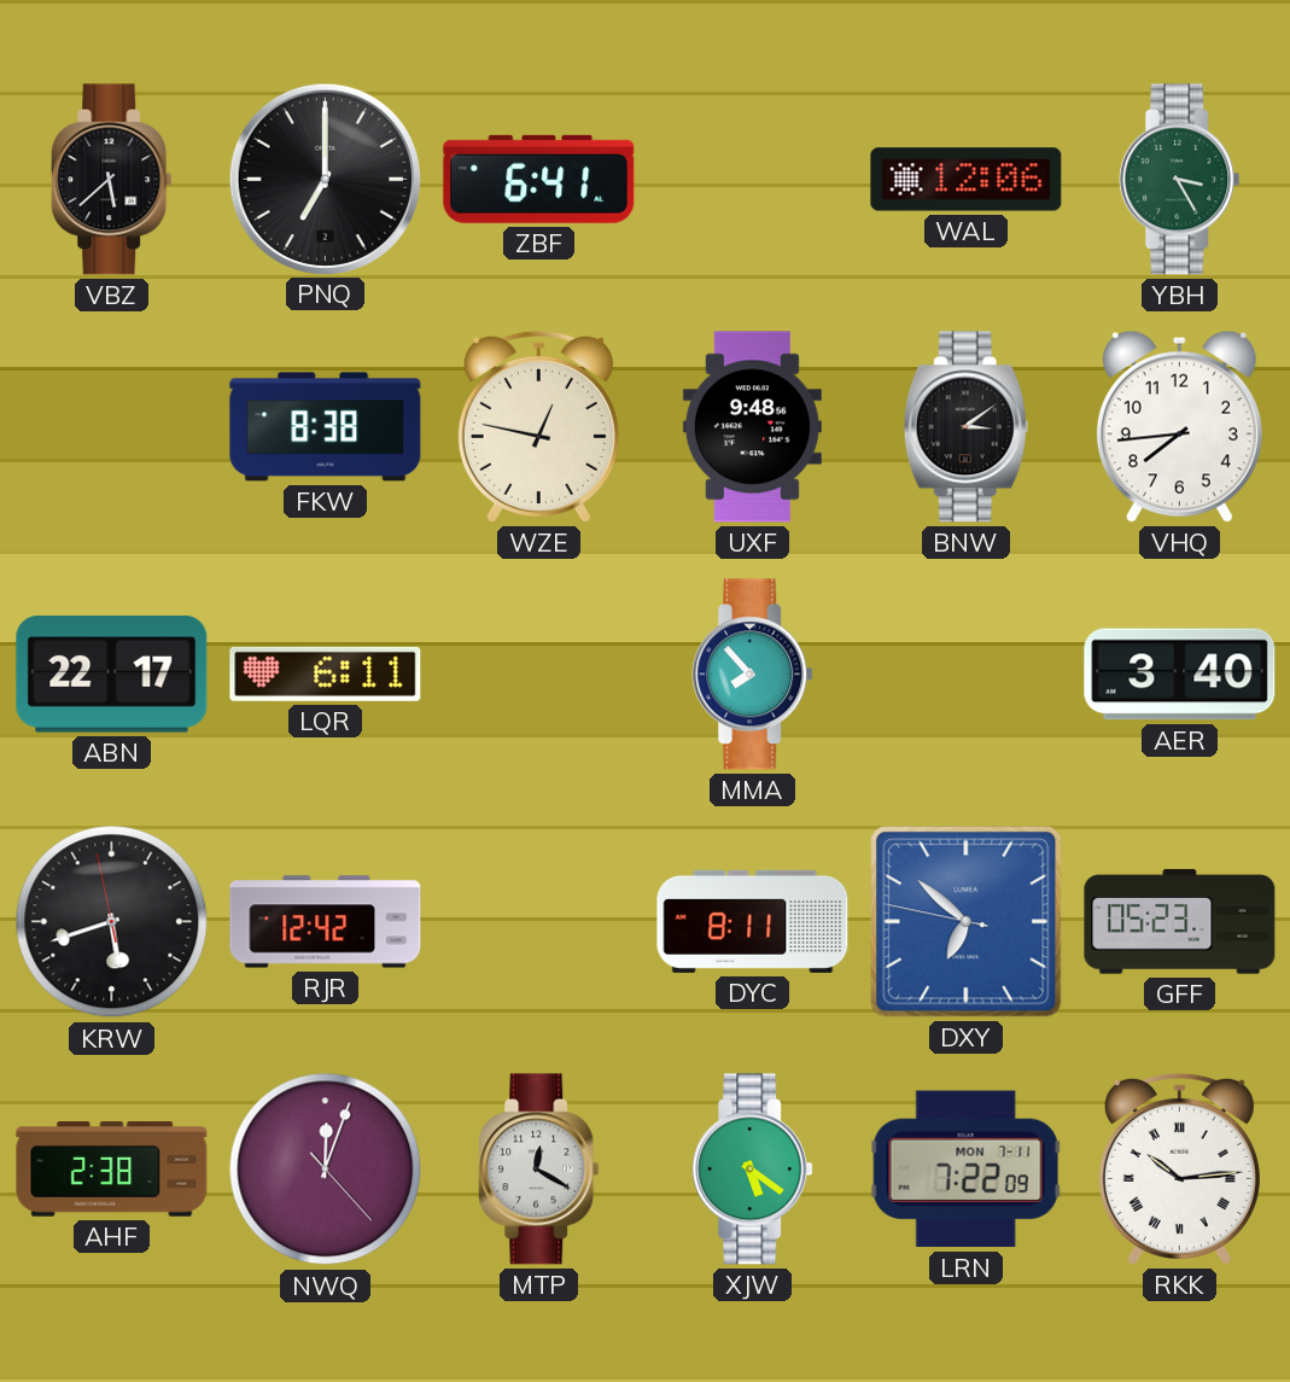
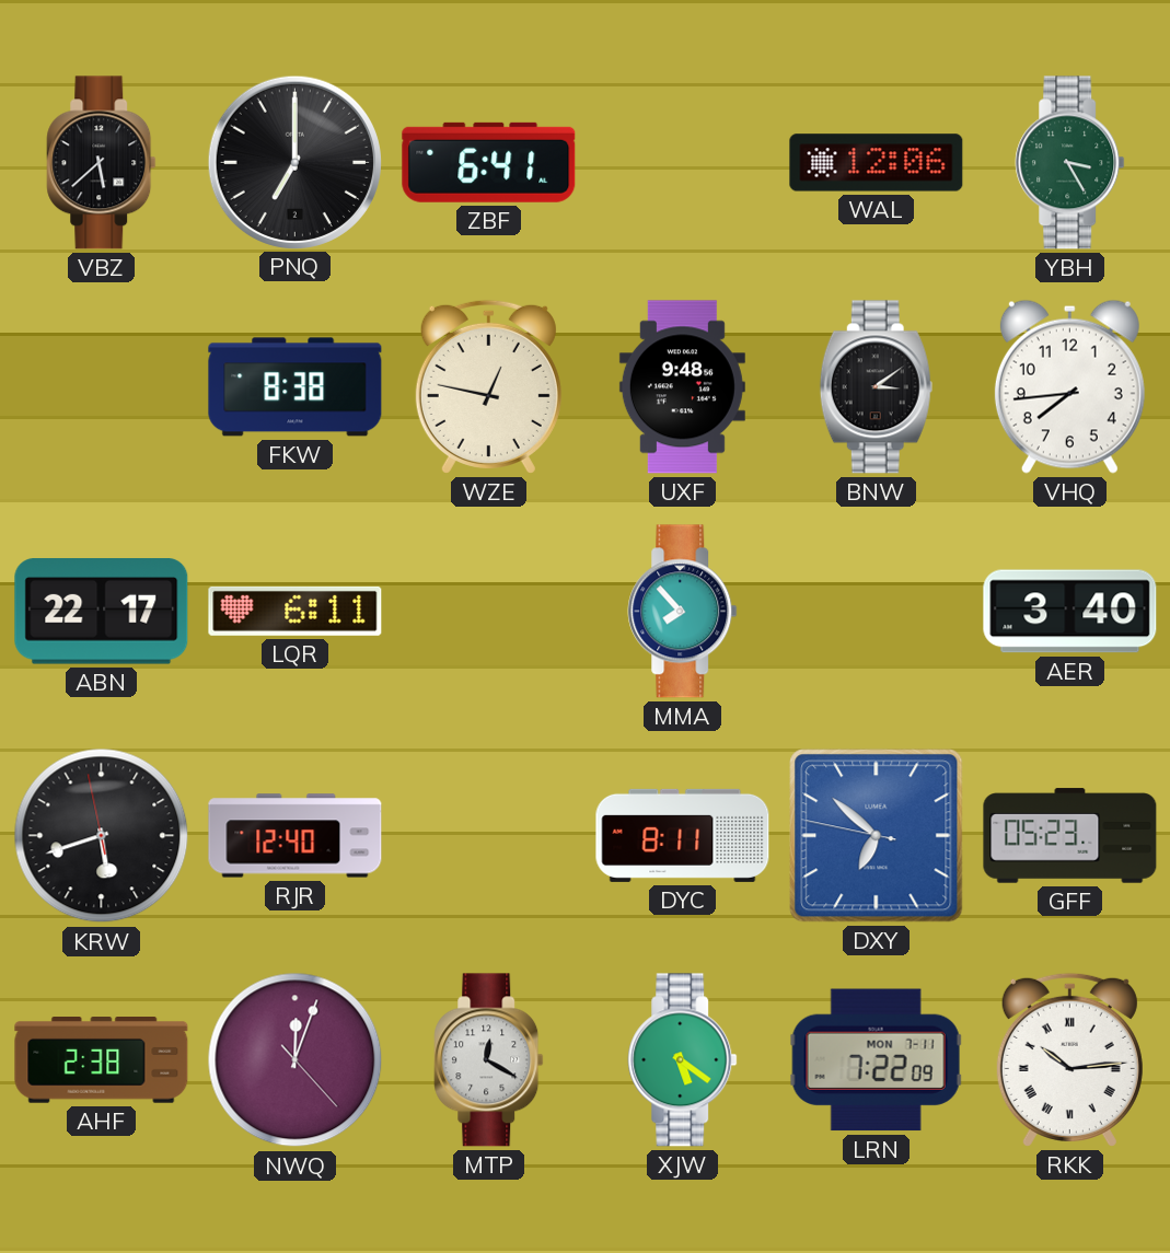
RJR: 12:42 -> 12:40 (296, 836)
